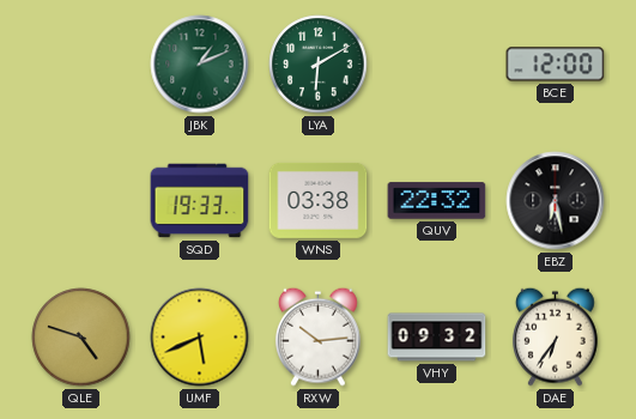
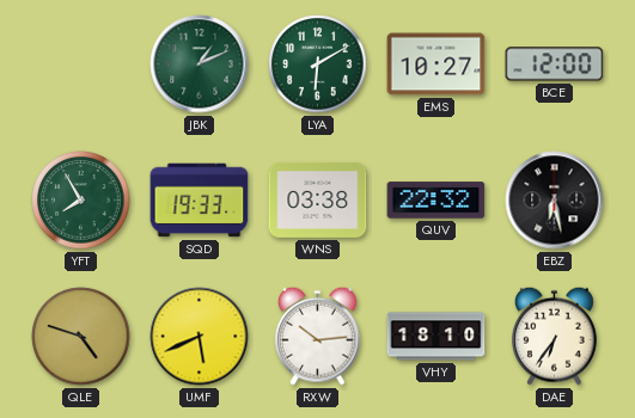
EMS: none -> 10:27 (436, 64)
YFT: none -> 7:55 (81, 201)
VHY: 09:32 -> 18:10 (436, 337)
